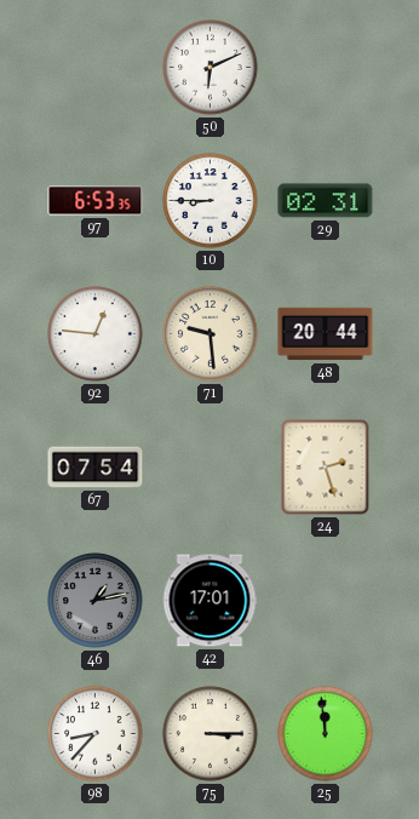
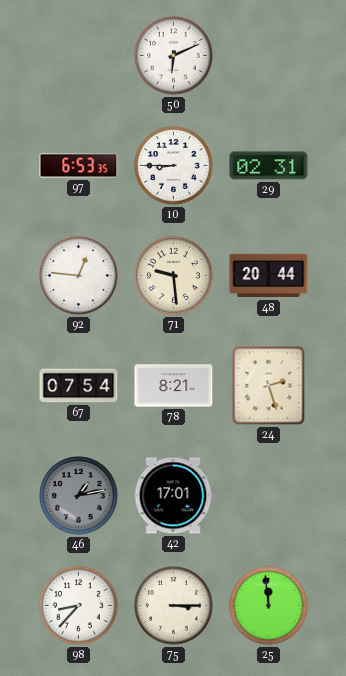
78: none -> 8:21 (174, 386)
